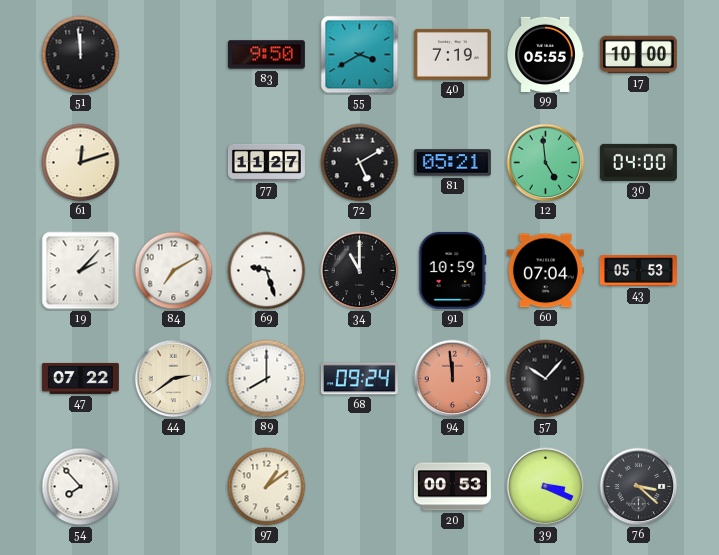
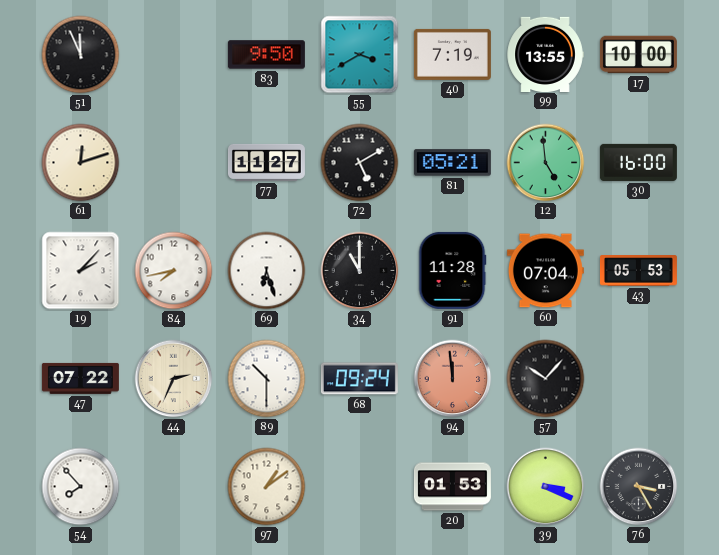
51: 11:59 -> 11:56 (81, 55)
99: 05:55 -> 13:55 (545, 54)
30: 04:00 -> 16:00 (638, 162)
84: 7:10 -> 7:43 (174, 271)
69: 9:27 -> 6:27 (267, 271)
91: 10:59 -> 11:28 (452, 270)
44: 2:39 -> 2:34 (174, 379)
89: 8:00 -> 10:30 (267, 379)
20: 00:53 -> 01:53 (452, 487)
76: 3:22 -> 3:25 (639, 487)
